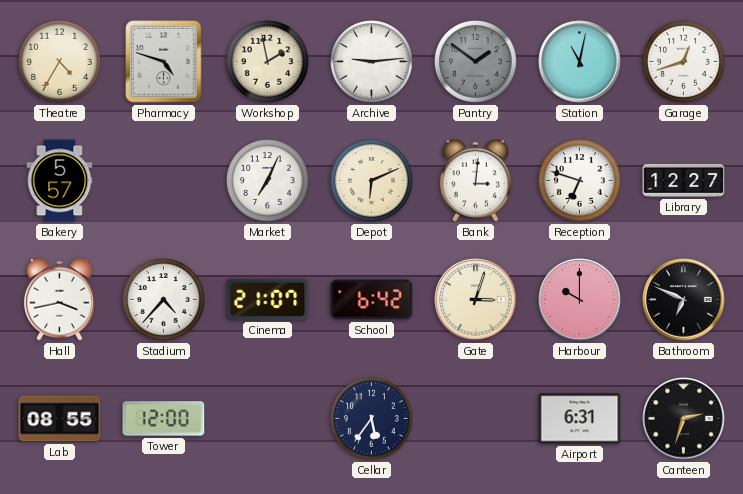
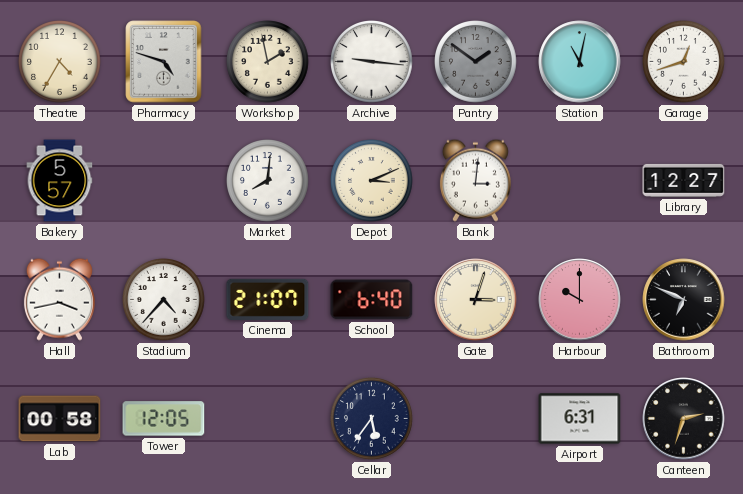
Archive: 9:14 -> 9:16 (372, 62)
Market: 7:04 -> 8:01 (268, 181)
Depot: 6:11 -> 3:11 (372, 181)
Reception: 6:48 -> none (580, 181)
School: 6:42 -> 6:40 (372, 300)
Lab: 08:55 -> 00:58 (60, 419)
Tower: 12:00 -> 12:05 (164, 419)
